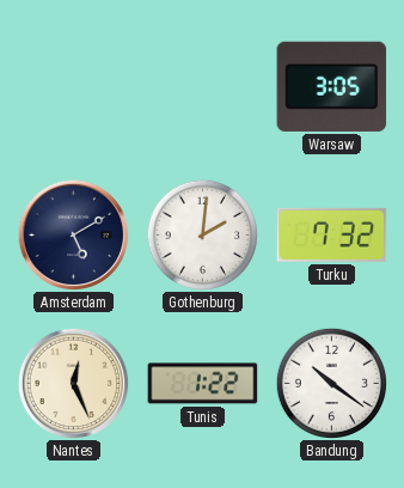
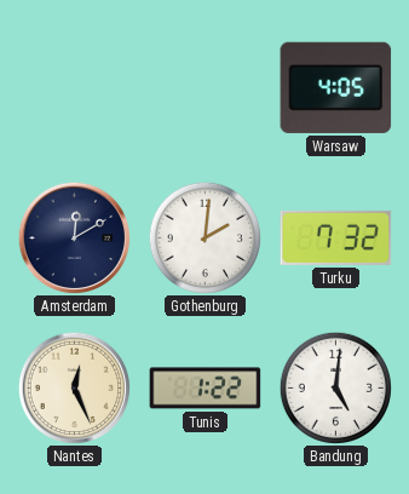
Warsaw: 3:05 -> 4:05 (336, 87)
Amsterdam: 5:10 -> 12:10 (74, 237)
Bandung: 10:21 -> 5:01 (335, 387)
